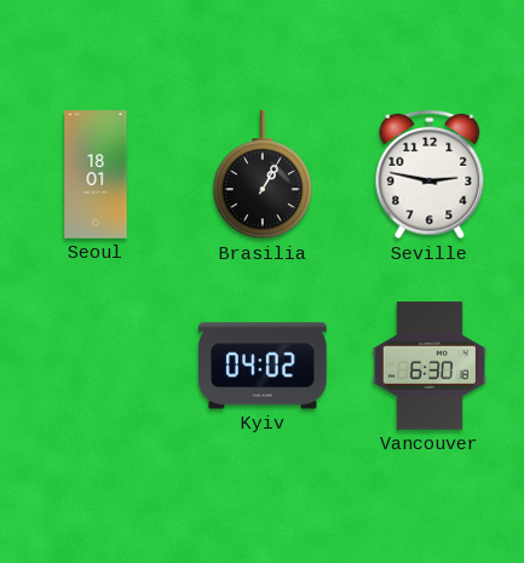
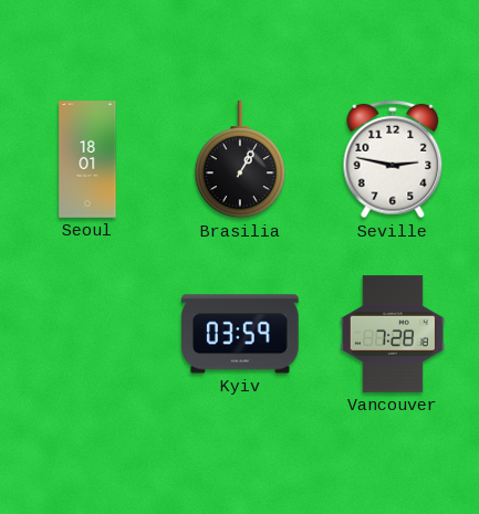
Kyiv: 04:02 -> 03:59 (241, 334)
Vancouver: 6:30 -> 7:28 (393, 334)
